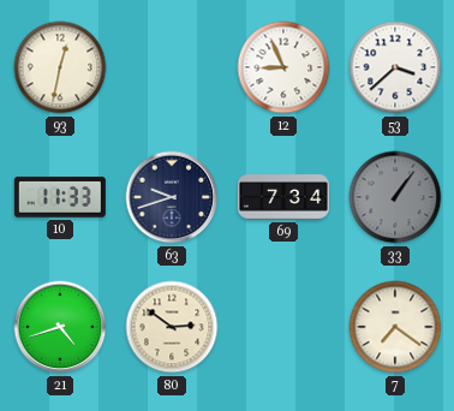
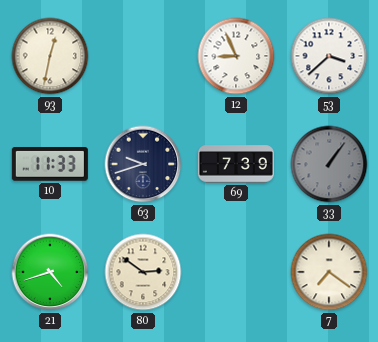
69: 7:34 -> 7:39 (236, 164)
